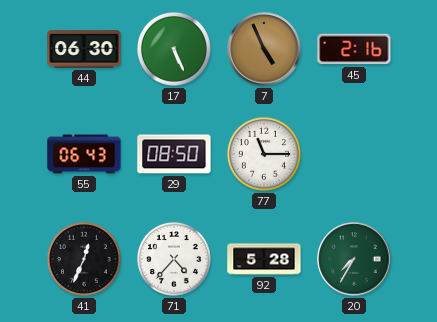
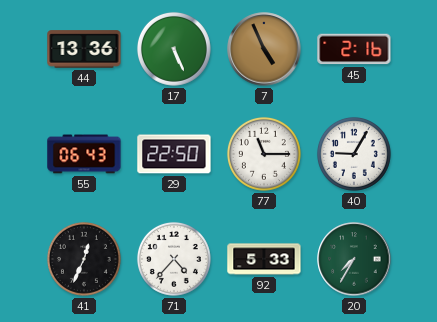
44: 06:30 -> 13:36 (84, 49)
29: 08:50 -> 22:50 (174, 154)
40: none -> 9:05 (354, 154)
92: 5:28 -> 5:33 (264, 259)
